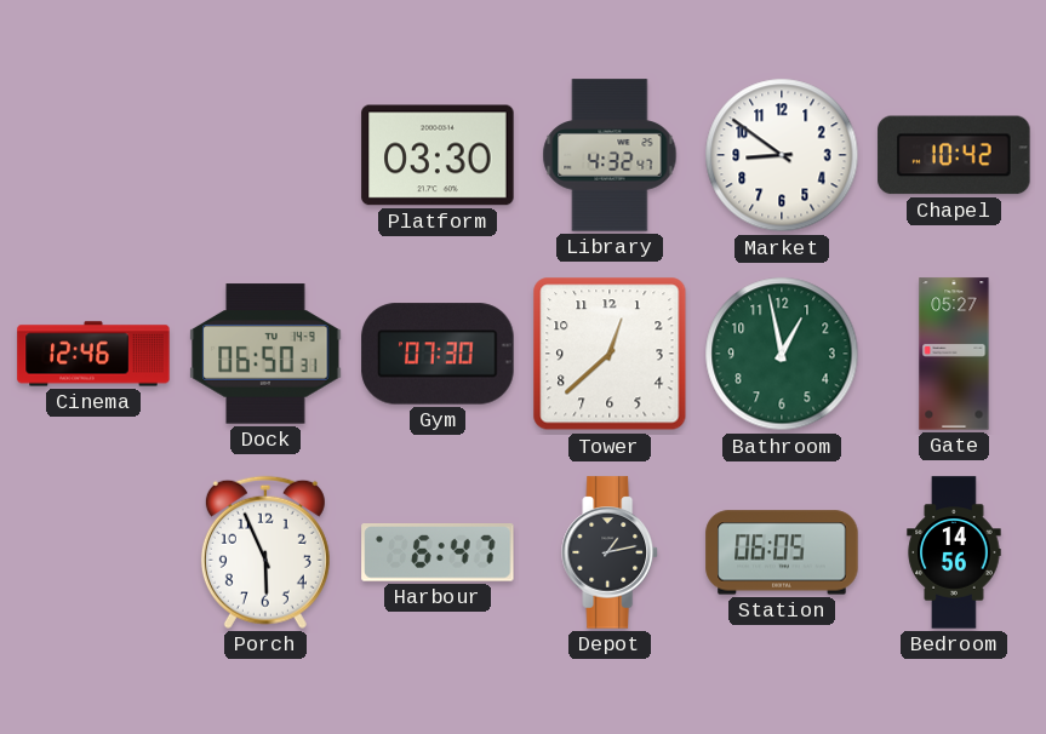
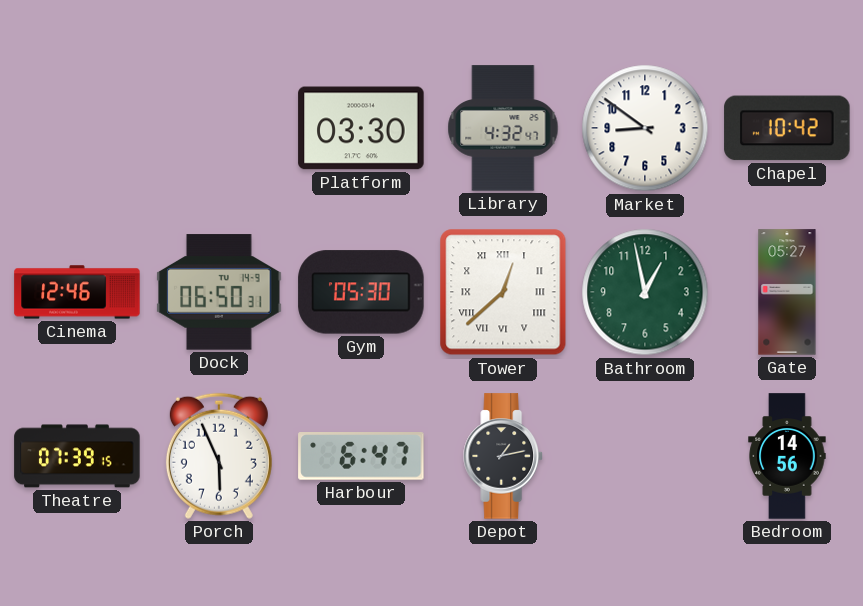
Gym: 07:30 -> 05:30 (361, 292)
Tower numerals: Arabic -> Roman (503, 292)
Theatre: none -> 07:39 (77, 456)
Station: 06:05 -> none (782, 552)
